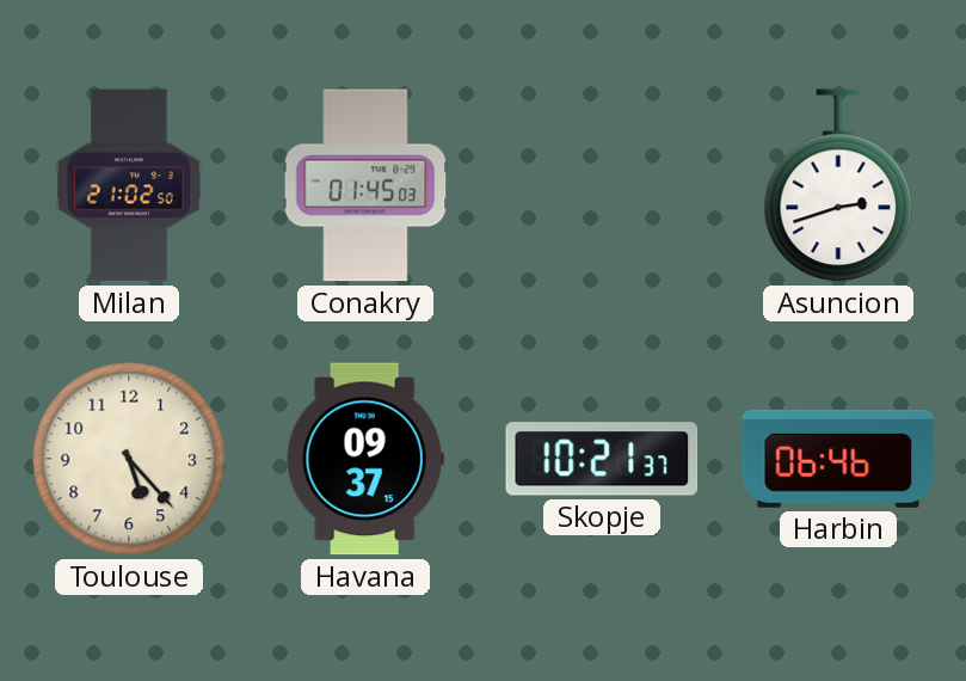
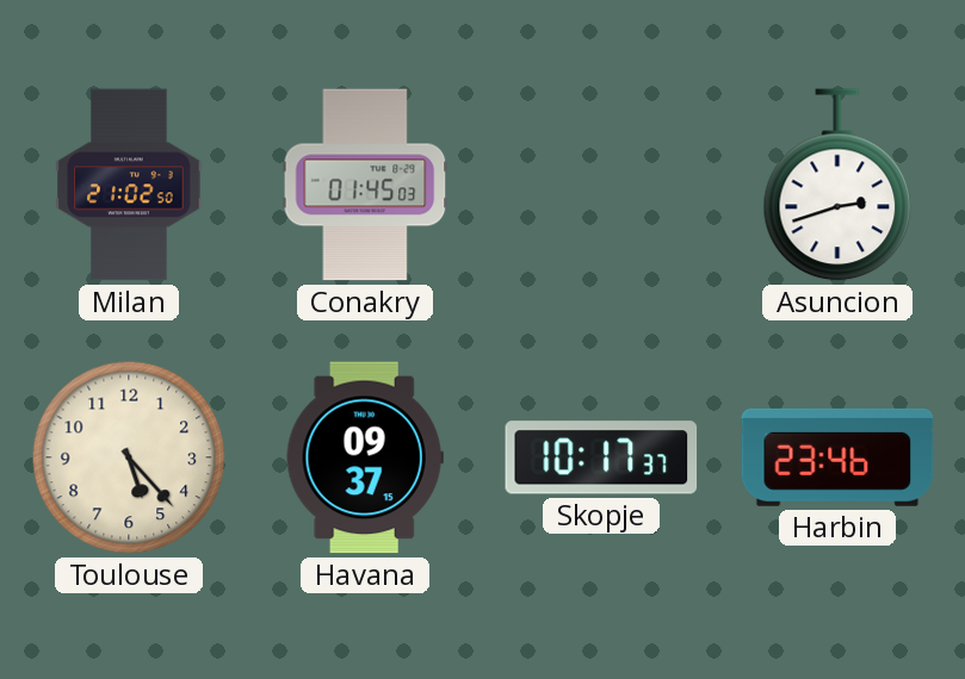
Skopje: 10:21 -> 10:17 (601, 457)
Harbin: 06:46 -> 23:46 (837, 457)
